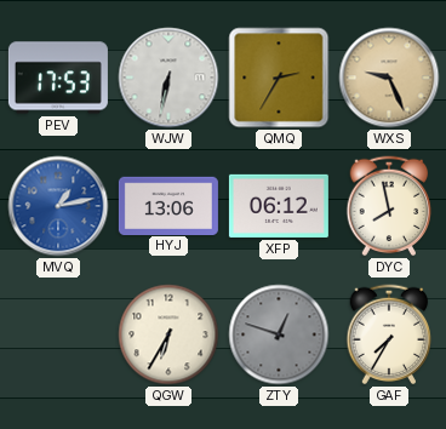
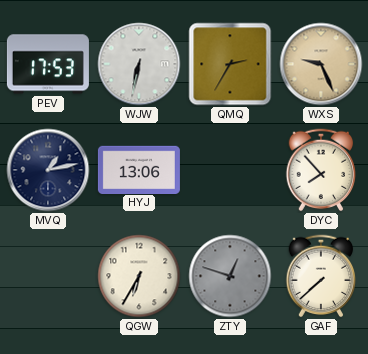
MVQ dial: blue -> navy (48, 170)
XFP: 06:12 -> none (279, 206)
DYC: 7:58 -> 7:53 (321, 170)
GAF: 7:35 -> 7:38 (321, 276)
